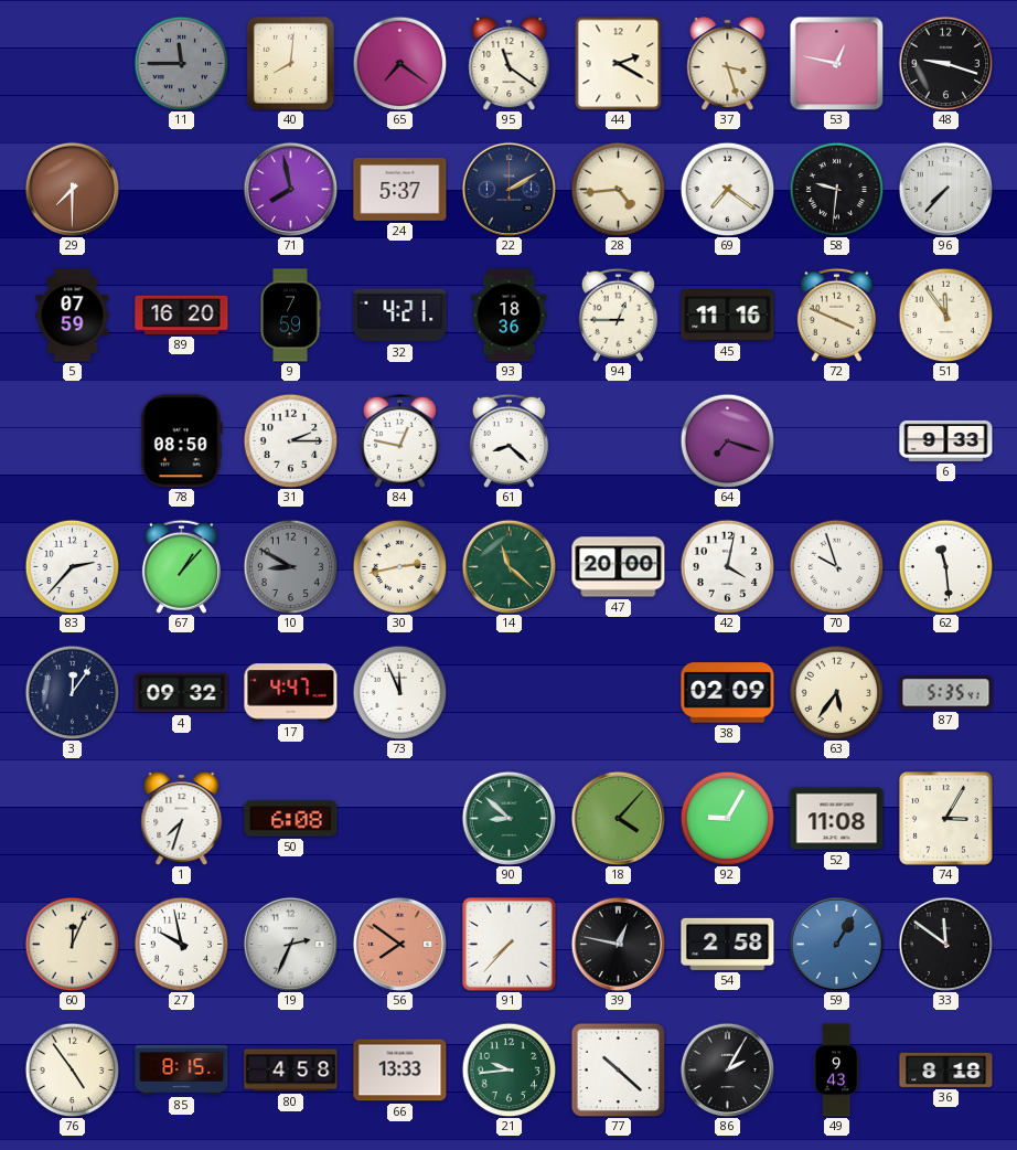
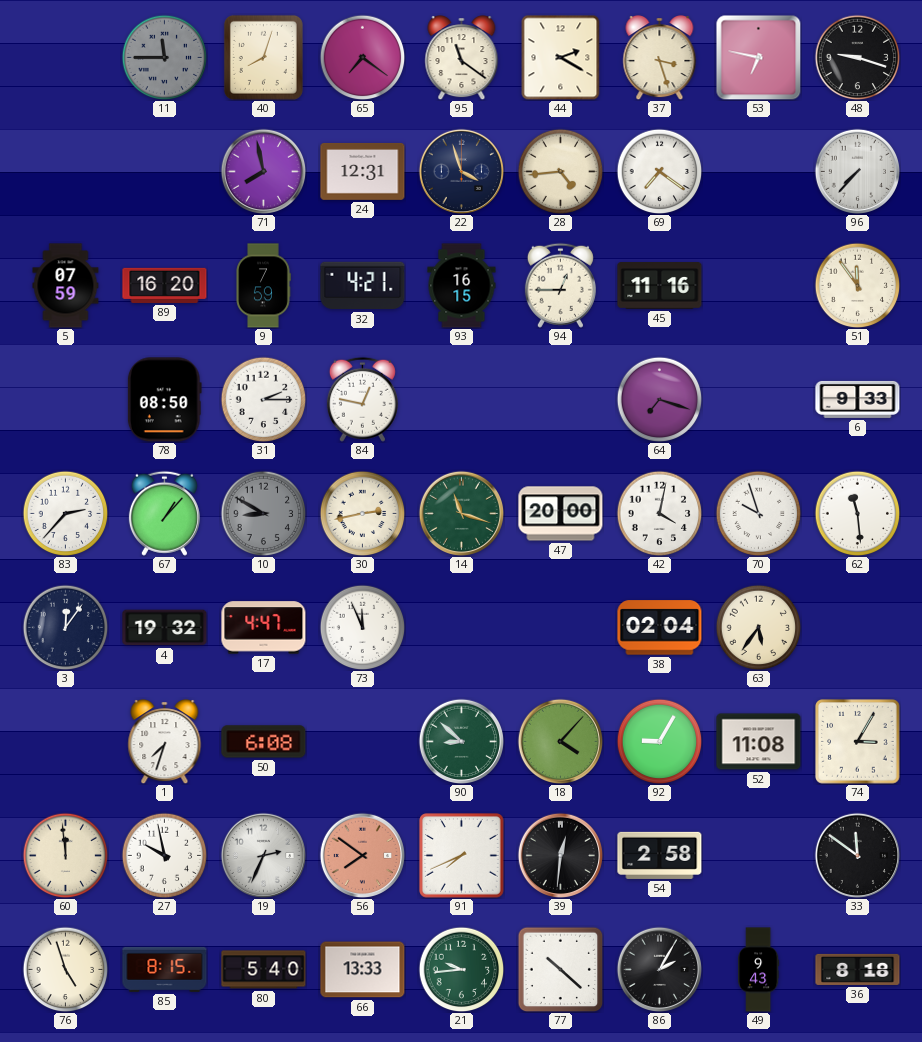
40: 8:01 -> 8:03 (263, 57)
53: 12:47 -> 6:47 (758, 57)
29: 7:30 -> none (72, 189)
24: 5:37 -> 12:31 (363, 171)
22: 2:10 -> 3:57 (461, 171)
58: 9:31 -> none (836, 189)
93: 18:36 -> 16:15 (462, 286)
72: 3:49 -> none (836, 315)
61: 8:22 -> none (508, 440)
14: 11:22 -> 11:18 (461, 513)
4: 09:32 -> 19:32 (165, 628)
38: 02:09 -> 02:04 (660, 628)
87: 5:35 -> none (946, 693)
60: 12:04 -> 11:59 (65, 855)
91: 7:37 -> 7:41 (462, 856)
39: 12:47 -> 12:31 (560, 855)
59: 1:05 -> none (836, 944)
76: 4:54 -> 4:57 (65, 969)
80: 4:58 -> 5:40 (264, 970)
